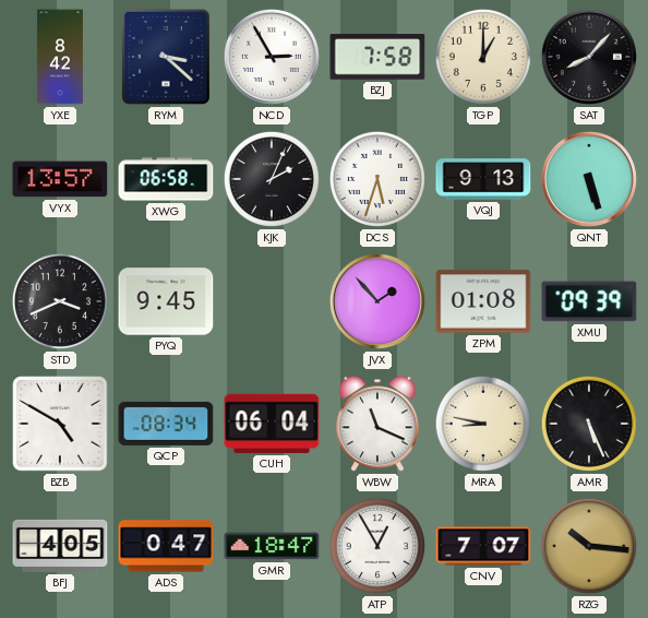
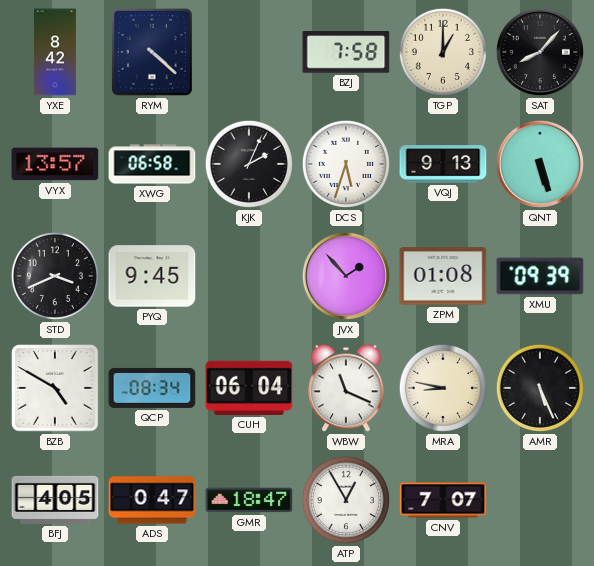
RYM: 3:22 -> 4:22 (152, 52)
NCD: 2:55 -> none (272, 57)
RZG: 10:16 -> none (589, 546)
